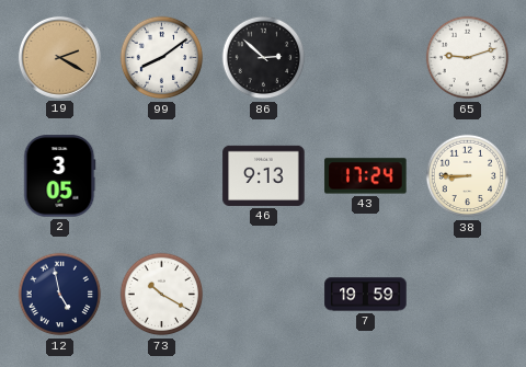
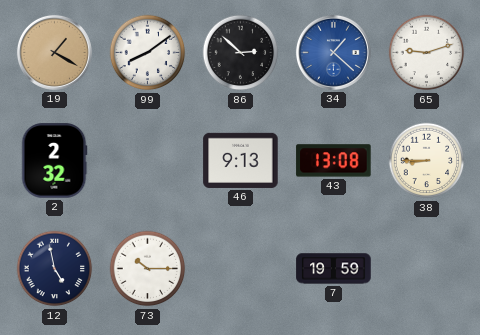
19: 2:20 -> 1:20 (54, 52)
34: none -> 1:22 (333, 52)
2: 3:05 -> 2:32 (54, 161)
43: 17:24 -> 13:08 (334, 161)
73: 10:20 -> 10:15 (148, 269)
